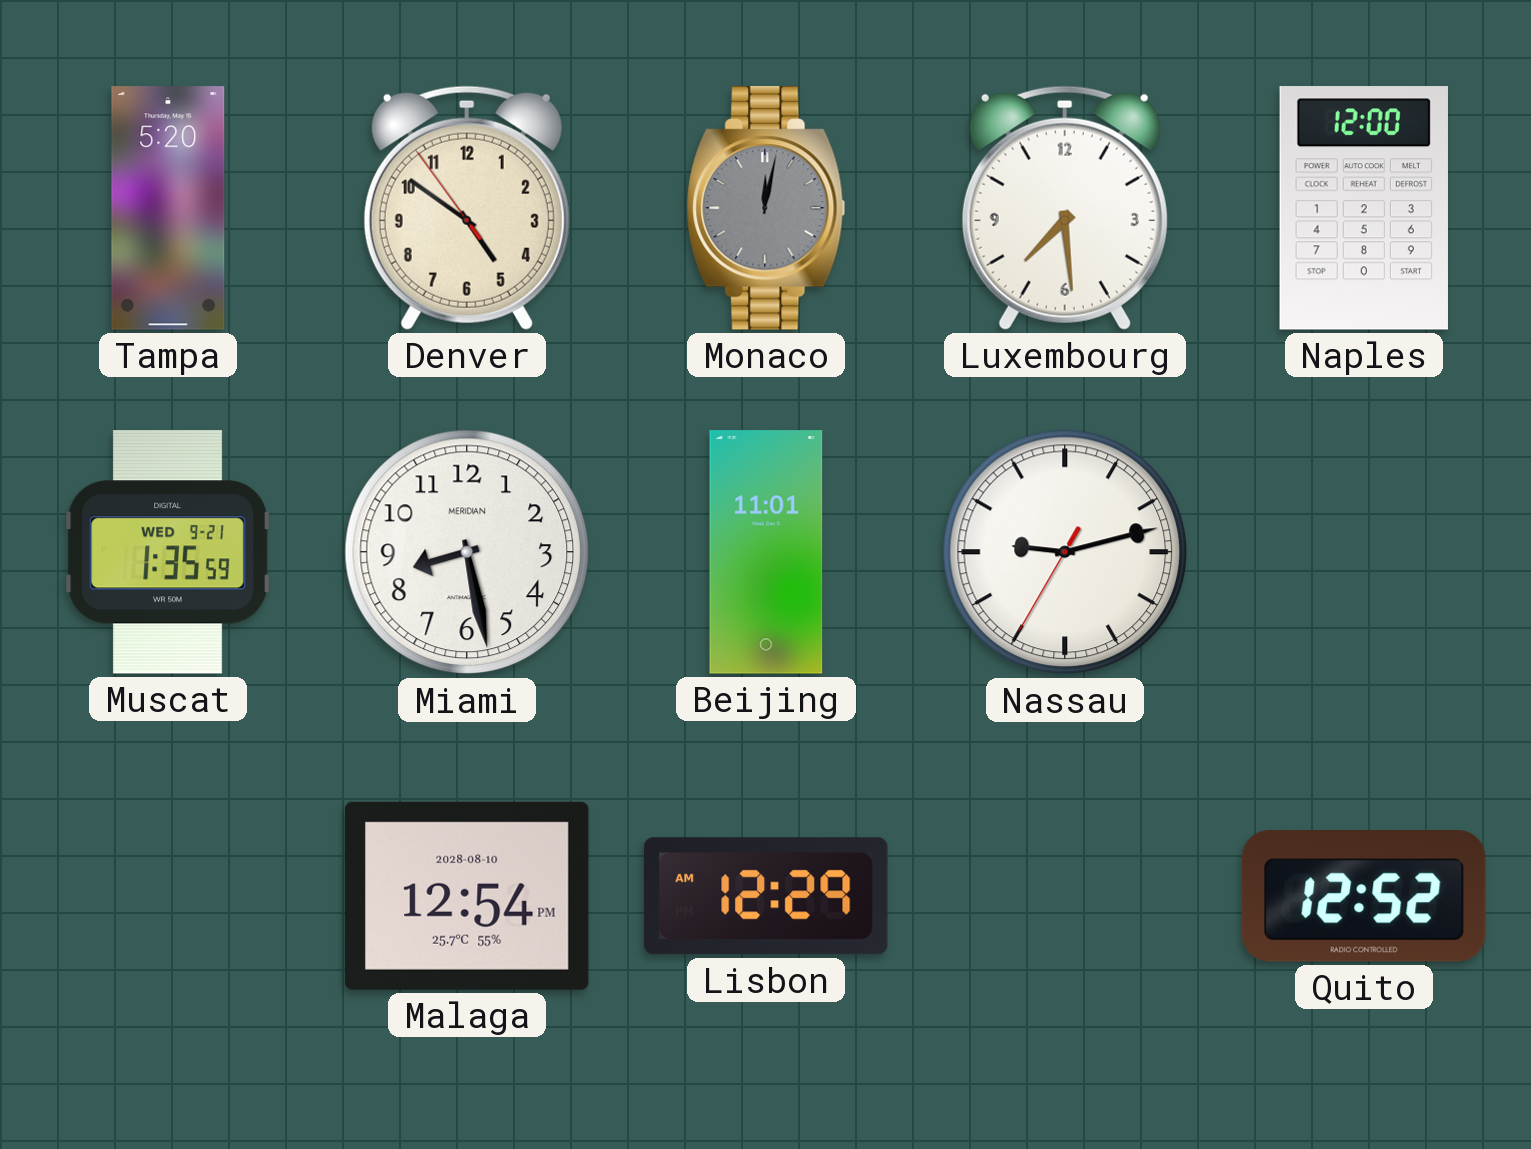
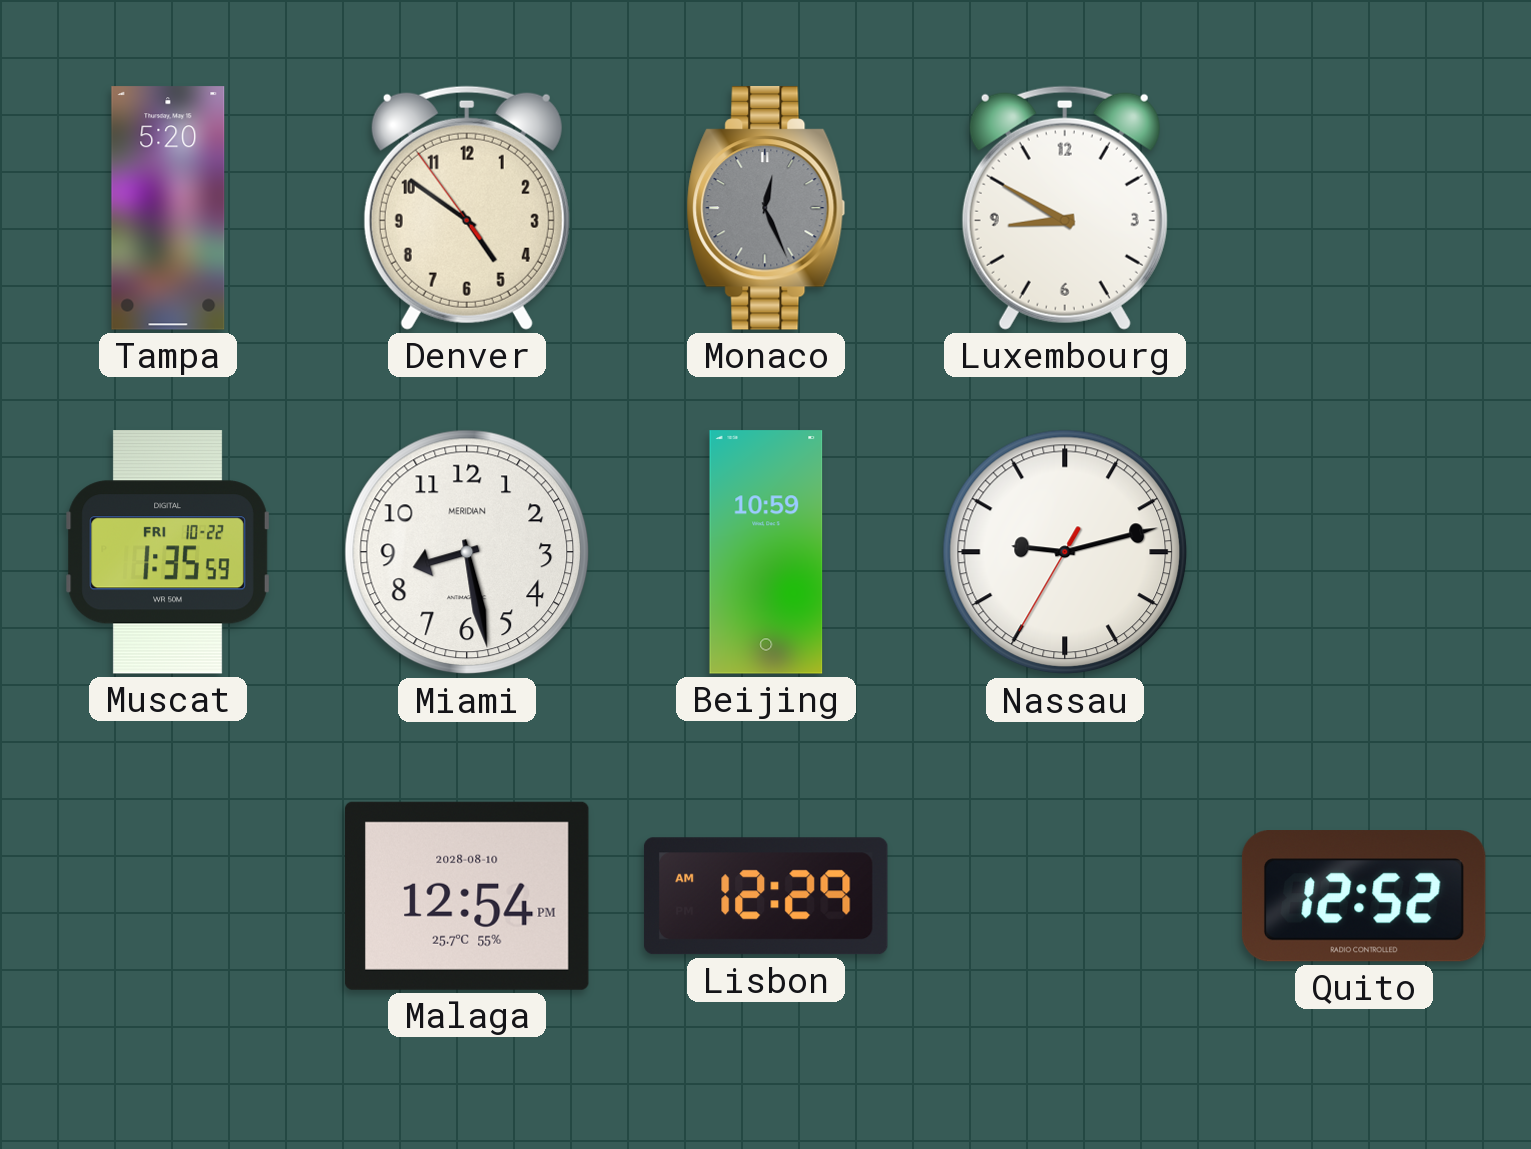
Monaco: 12:02 -> 12:26 (766, 208)
Luxembourg: 7:29 -> 8:50 (1065, 208)
Naples: 12:00 -> none (1364, 208)
Muscat date: WED 9-21 -> FRI 10-22 (168, 552)
Beijing: 11:01 -> 10:59 (766, 552)
